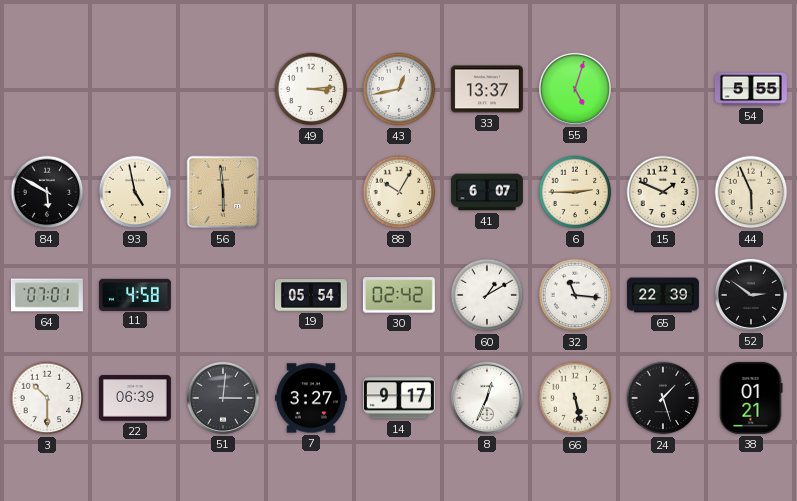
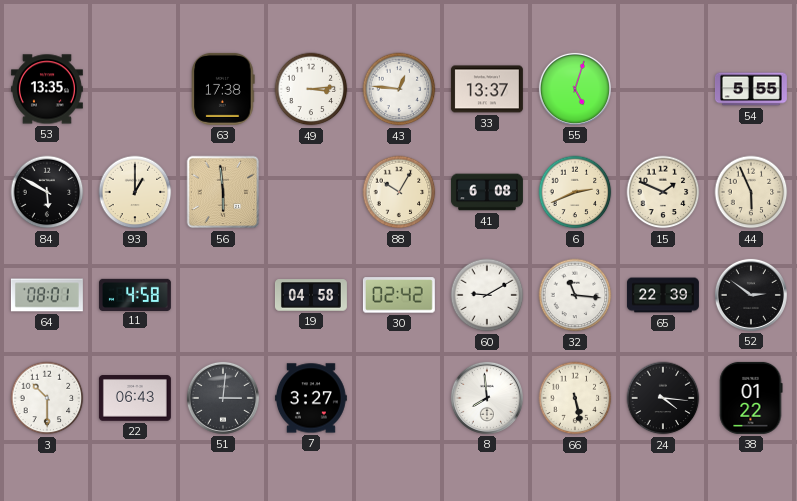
53: none -> 13:35 (47, 89)
63: none -> 17:38 (223, 89)
43: 12:43 -> 12:46 (399, 89)
93: 4:58 -> 1:00 (135, 192)
41: 6:07 -> 6:08 (487, 192)
6: 2:45 -> 2:41 (575, 192)
64: 07:01 -> 08:01 (47, 295)
19: 05:54 -> 04:58 (311, 295)
60: 1:10 -> 9:10 (487, 295)
22: 06:39 -> 06:43 (135, 398)
14: 9:17 -> none (399, 398)
8: 12:34 -> 7:59 (487, 398)
24: 1:27 -> 4:16 (663, 398)
38: 01:21 -> 01:22 (751, 398)
